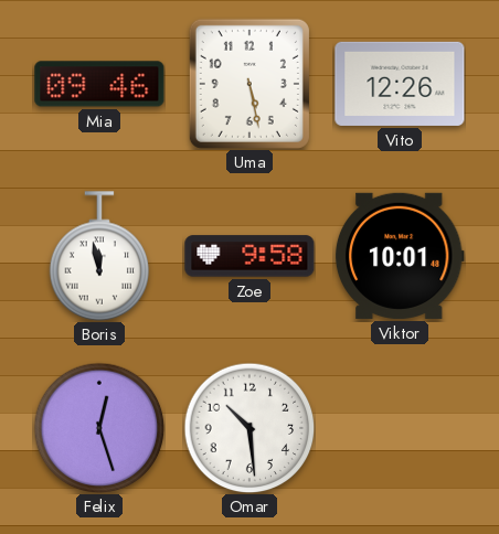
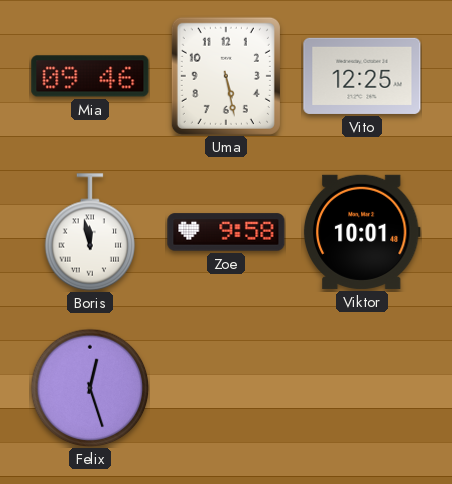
Vito: 12:26 -> 12:25 (362, 76)
Omar: 10:29 -> none (250, 428)
